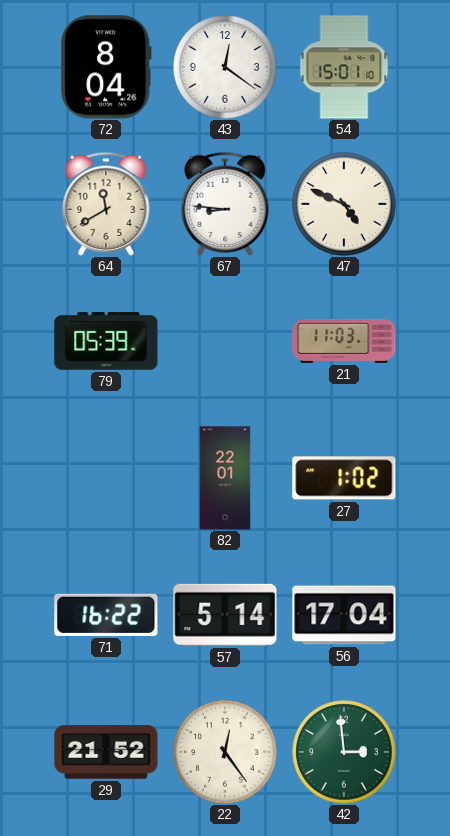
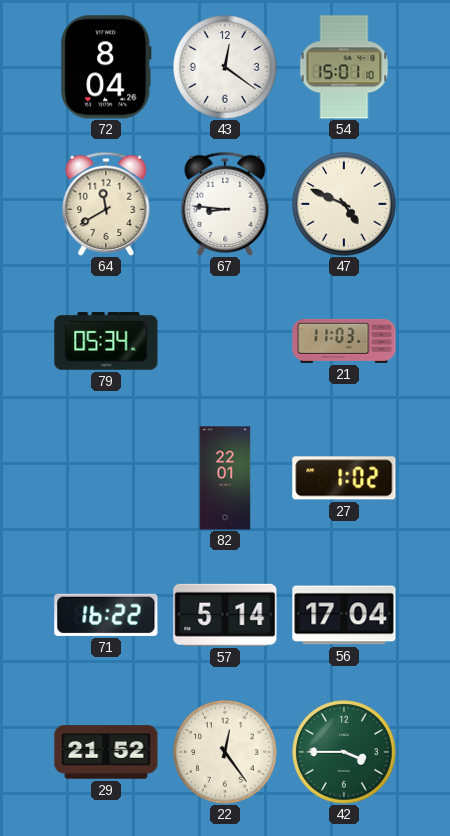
79: 05:39 -> 05:34 (106, 342)
42: 2:59 -> 3:45 (344, 752)
